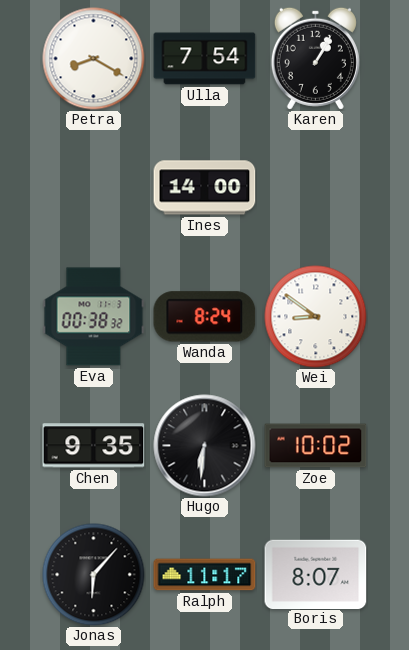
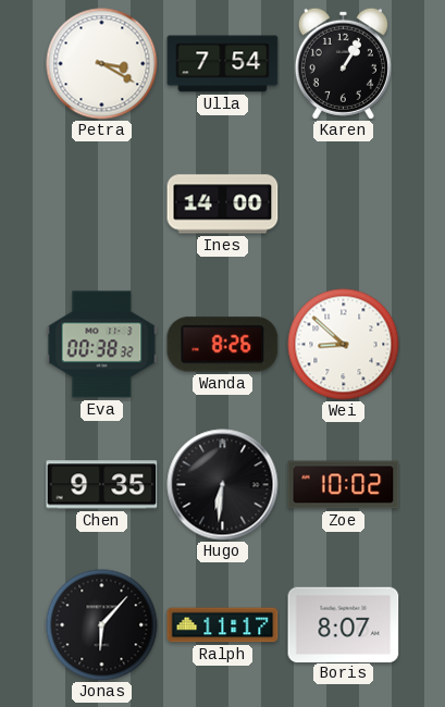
Petra: 8:20 -> 3:20 (102, 64)
Wanda: 8:24 -> 8:26 (223, 345)
Wei: 8:51 -> 8:52 (344, 345)
